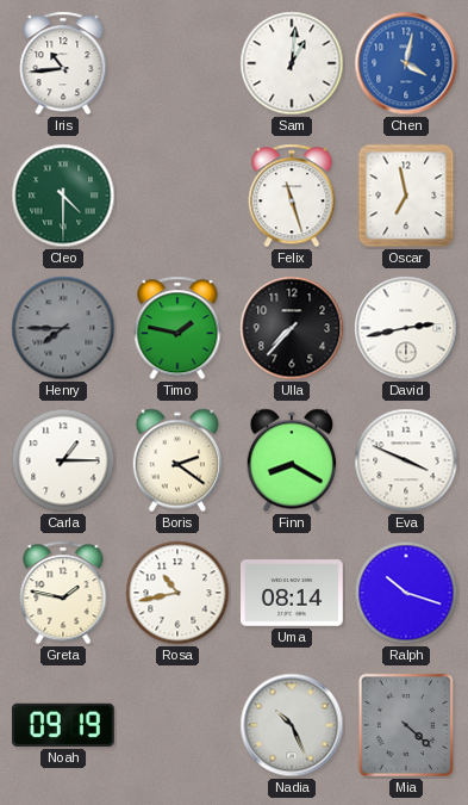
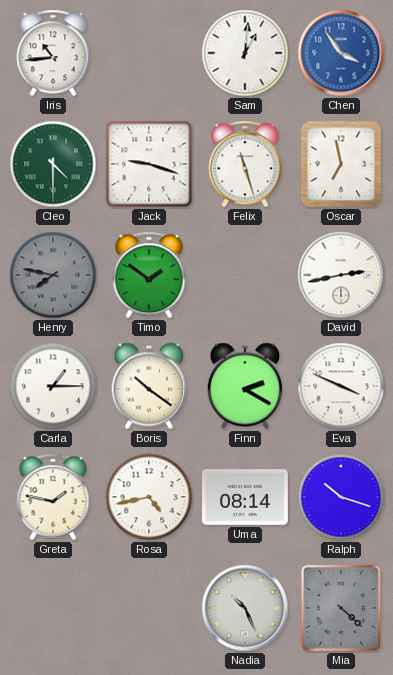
Chen: 4:02 -> 3:54 (341, 53)
Jack: none -> 9:18 (149, 164)
Henry: 7:45 -> 7:47 (53, 275)
Timo: 1:47 -> 1:51 (149, 275)
Ulla: 7:37 -> none (292, 328)
Boris: 2:21 -> 10:21 (149, 386)
Finn: 8:20 -> 2:20 (245, 386)
Rosa: 10:43 -> 4:43 (149, 497)
Noah: 09:19 -> none (63, 725)
